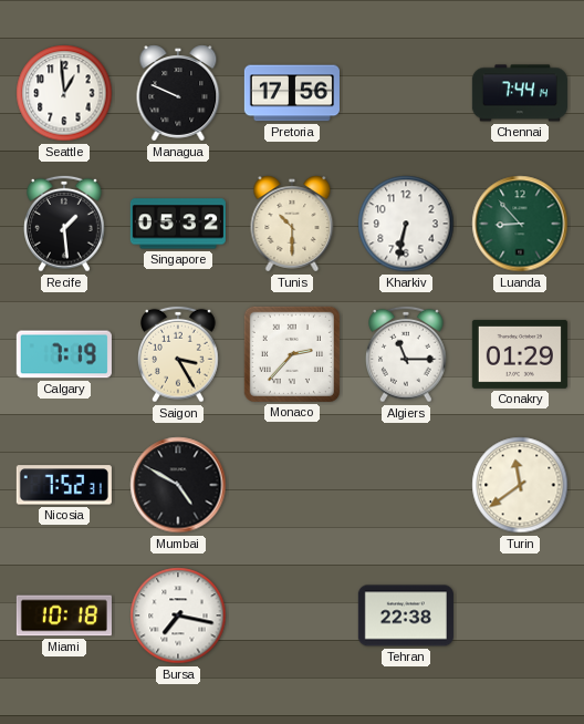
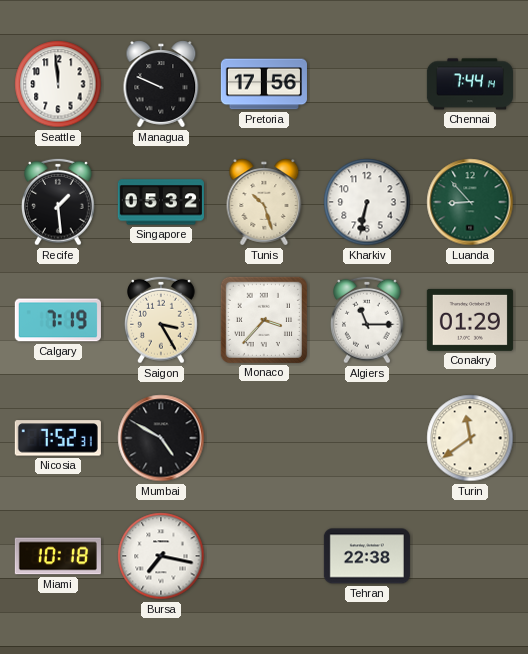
Seattle: 12:59 -> 11:59 (58, 84)
Tunis: 10:30 -> 10:27 (264, 202)
Monaco: 2:37 -> 3:37 (264, 320)
